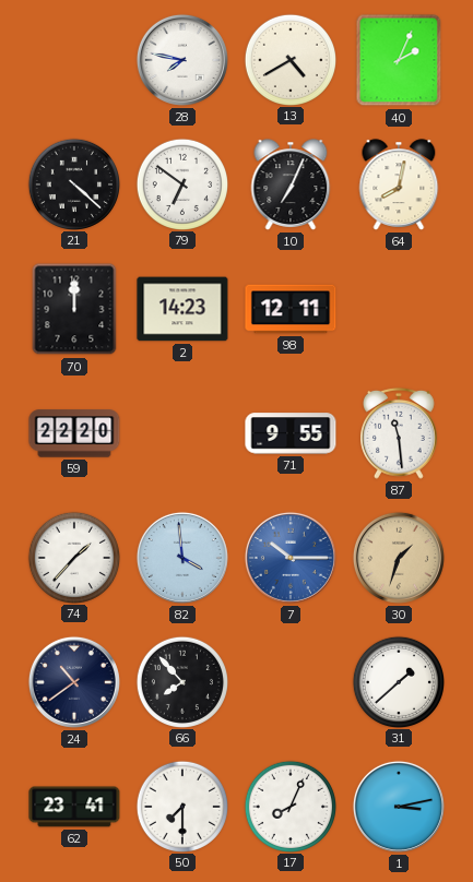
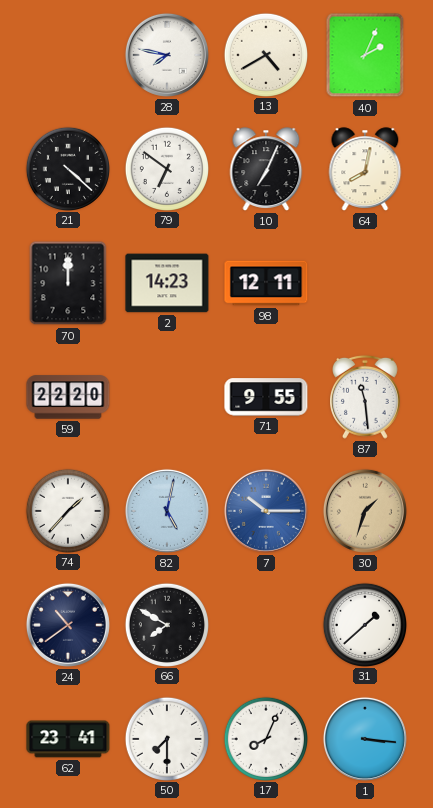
82: 3:59 -> 5:02 (167, 511)
66: 7:53 -> 7:50 (166, 624)
1: 3:13 -> 3:16 (365, 739)
